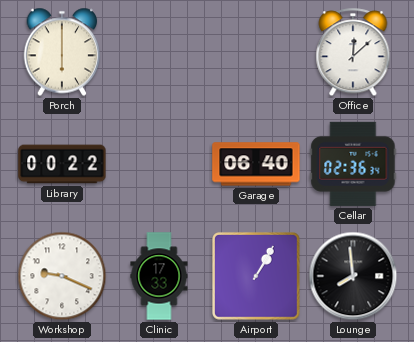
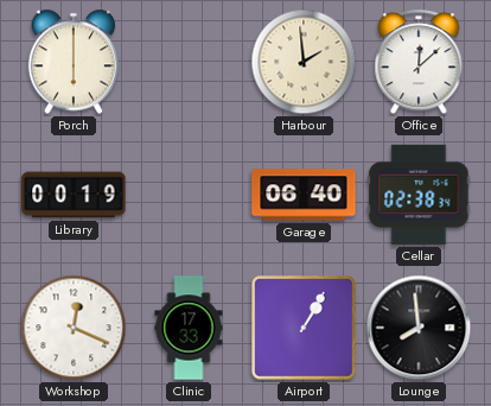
Harbour: none -> 1:59 (304, 62)
Library: 00:22 -> 00:19 (74, 195)
Cellar: 02:36 -> 02:38 (419, 195)
Workshop: 9:19 -> 12:19 (74, 328)
